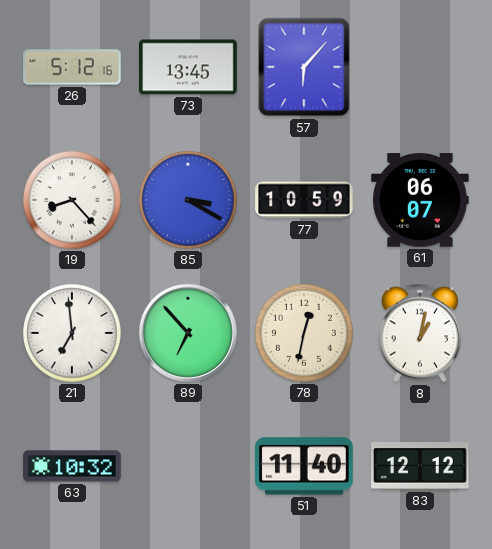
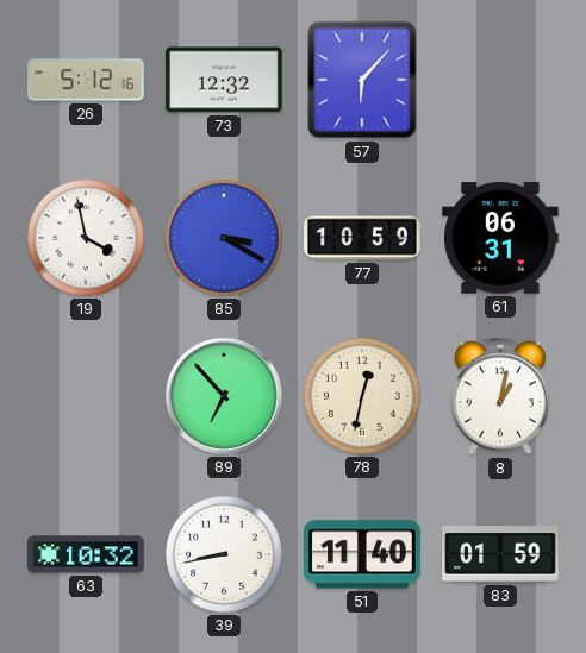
73: 13:45 -> 12:32 (224, 80)
19: 8:23 -> 3:58 (87, 239)
61: 06:07 -> 06:31 (500, 238)
21: 6:59 -> none (73, 334)
39: none -> 8:43 (225, 555)
83: 12:12 -> 01:59 (500, 554)
